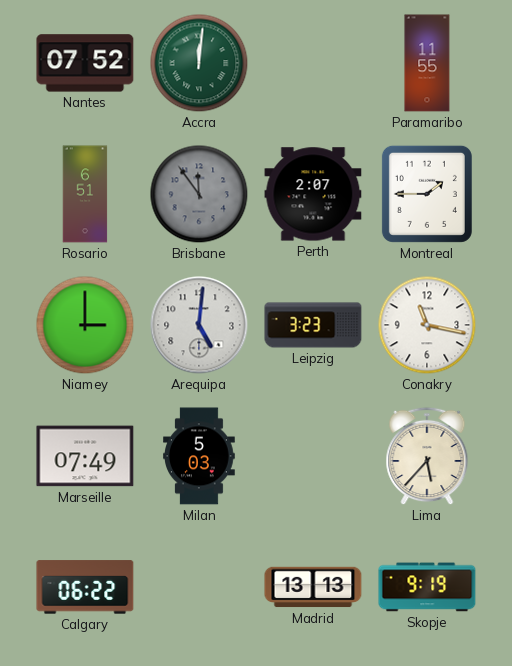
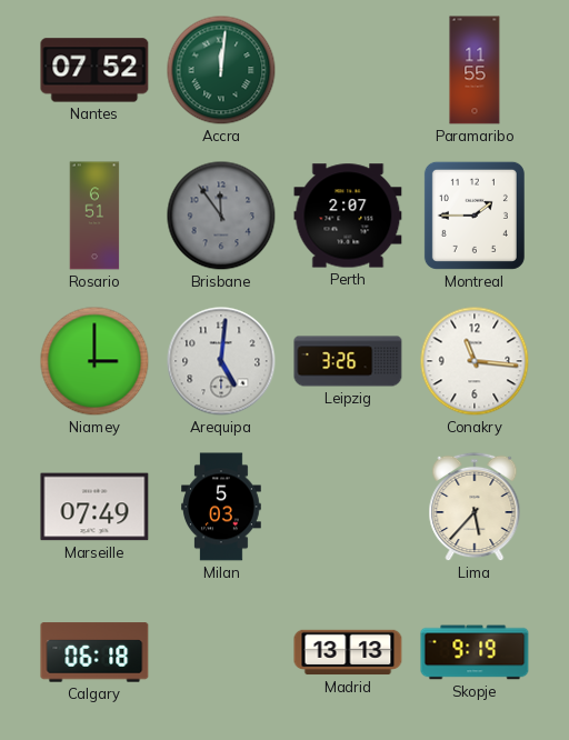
Leipzig: 3:23 -> 3:26 (348, 361)
Conakry: 11:17 -> 11:16 (475, 361)
Calgary: 06:22 -> 06:18 (94, 652)
